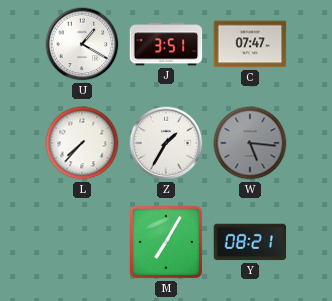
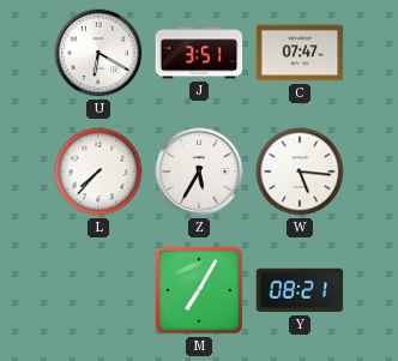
U: 1:20 -> 6:20 (98, 53)
Z: 1:35 -> 5:35 (199, 172)
W dial: grey -> white (300, 172)
